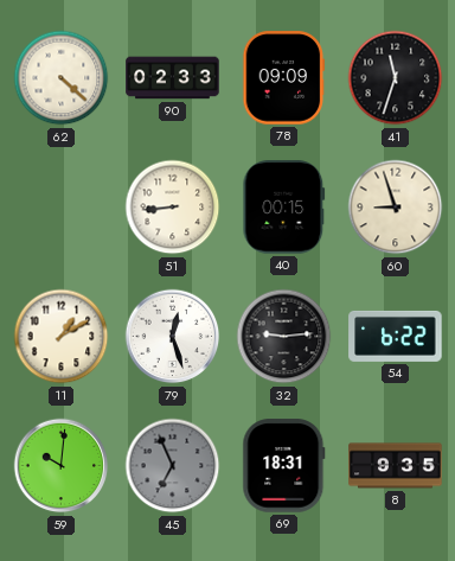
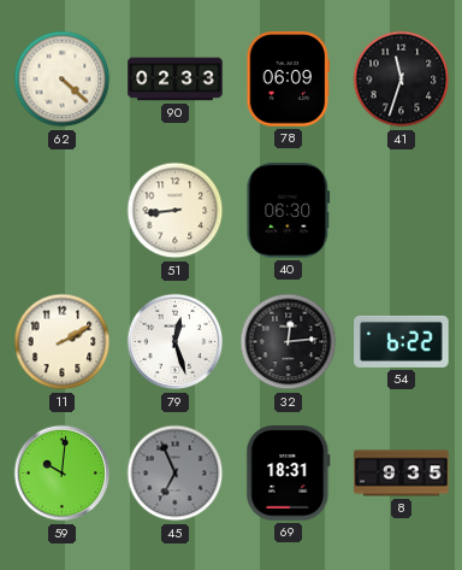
78: 09:09 -> 06:09 (289, 80)
40: 00:15 -> 06:30 (289, 211)
60: 8:57 -> none (396, 208)
11: 1:10 -> 2:10 (63, 342)
32: 9:14 -> 12:14 (289, 342)
